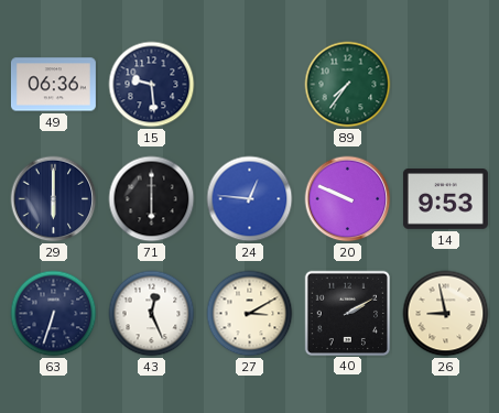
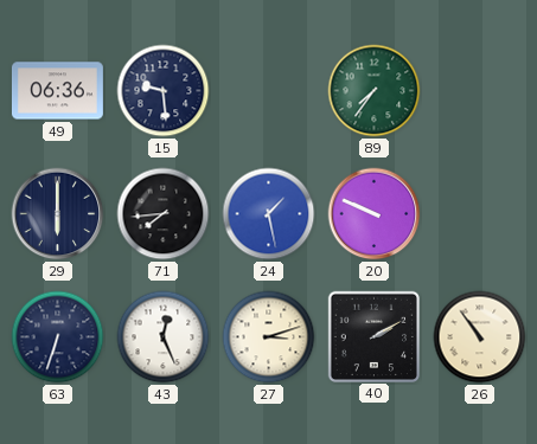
71: 6:00 -> 7:44 (164, 214)
24: 12:46 -> 1:28 (269, 214)
14: 9:53 -> none (445, 199)
27: 3:10 -> 3:12 (269, 337)
26: 8:58 -> 10:54 (480, 337)
